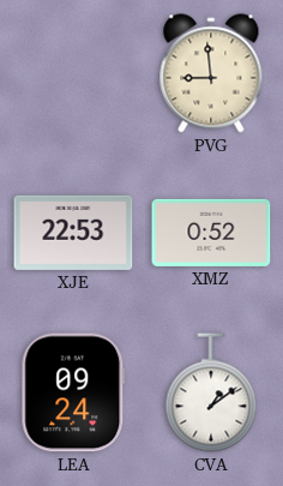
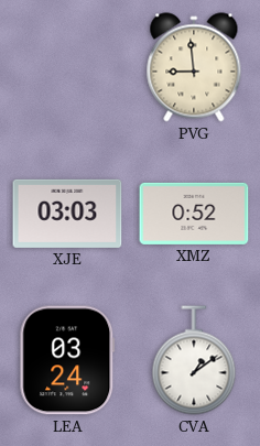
XJE: 22:53 -> 03:03 (67, 214)
LEA: 09:24 -> 03:24 (67, 360)
